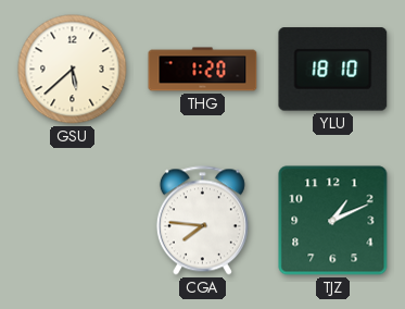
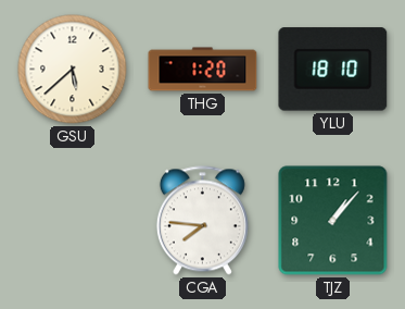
TJZ: 1:11 -> 1:07 (333, 221)
